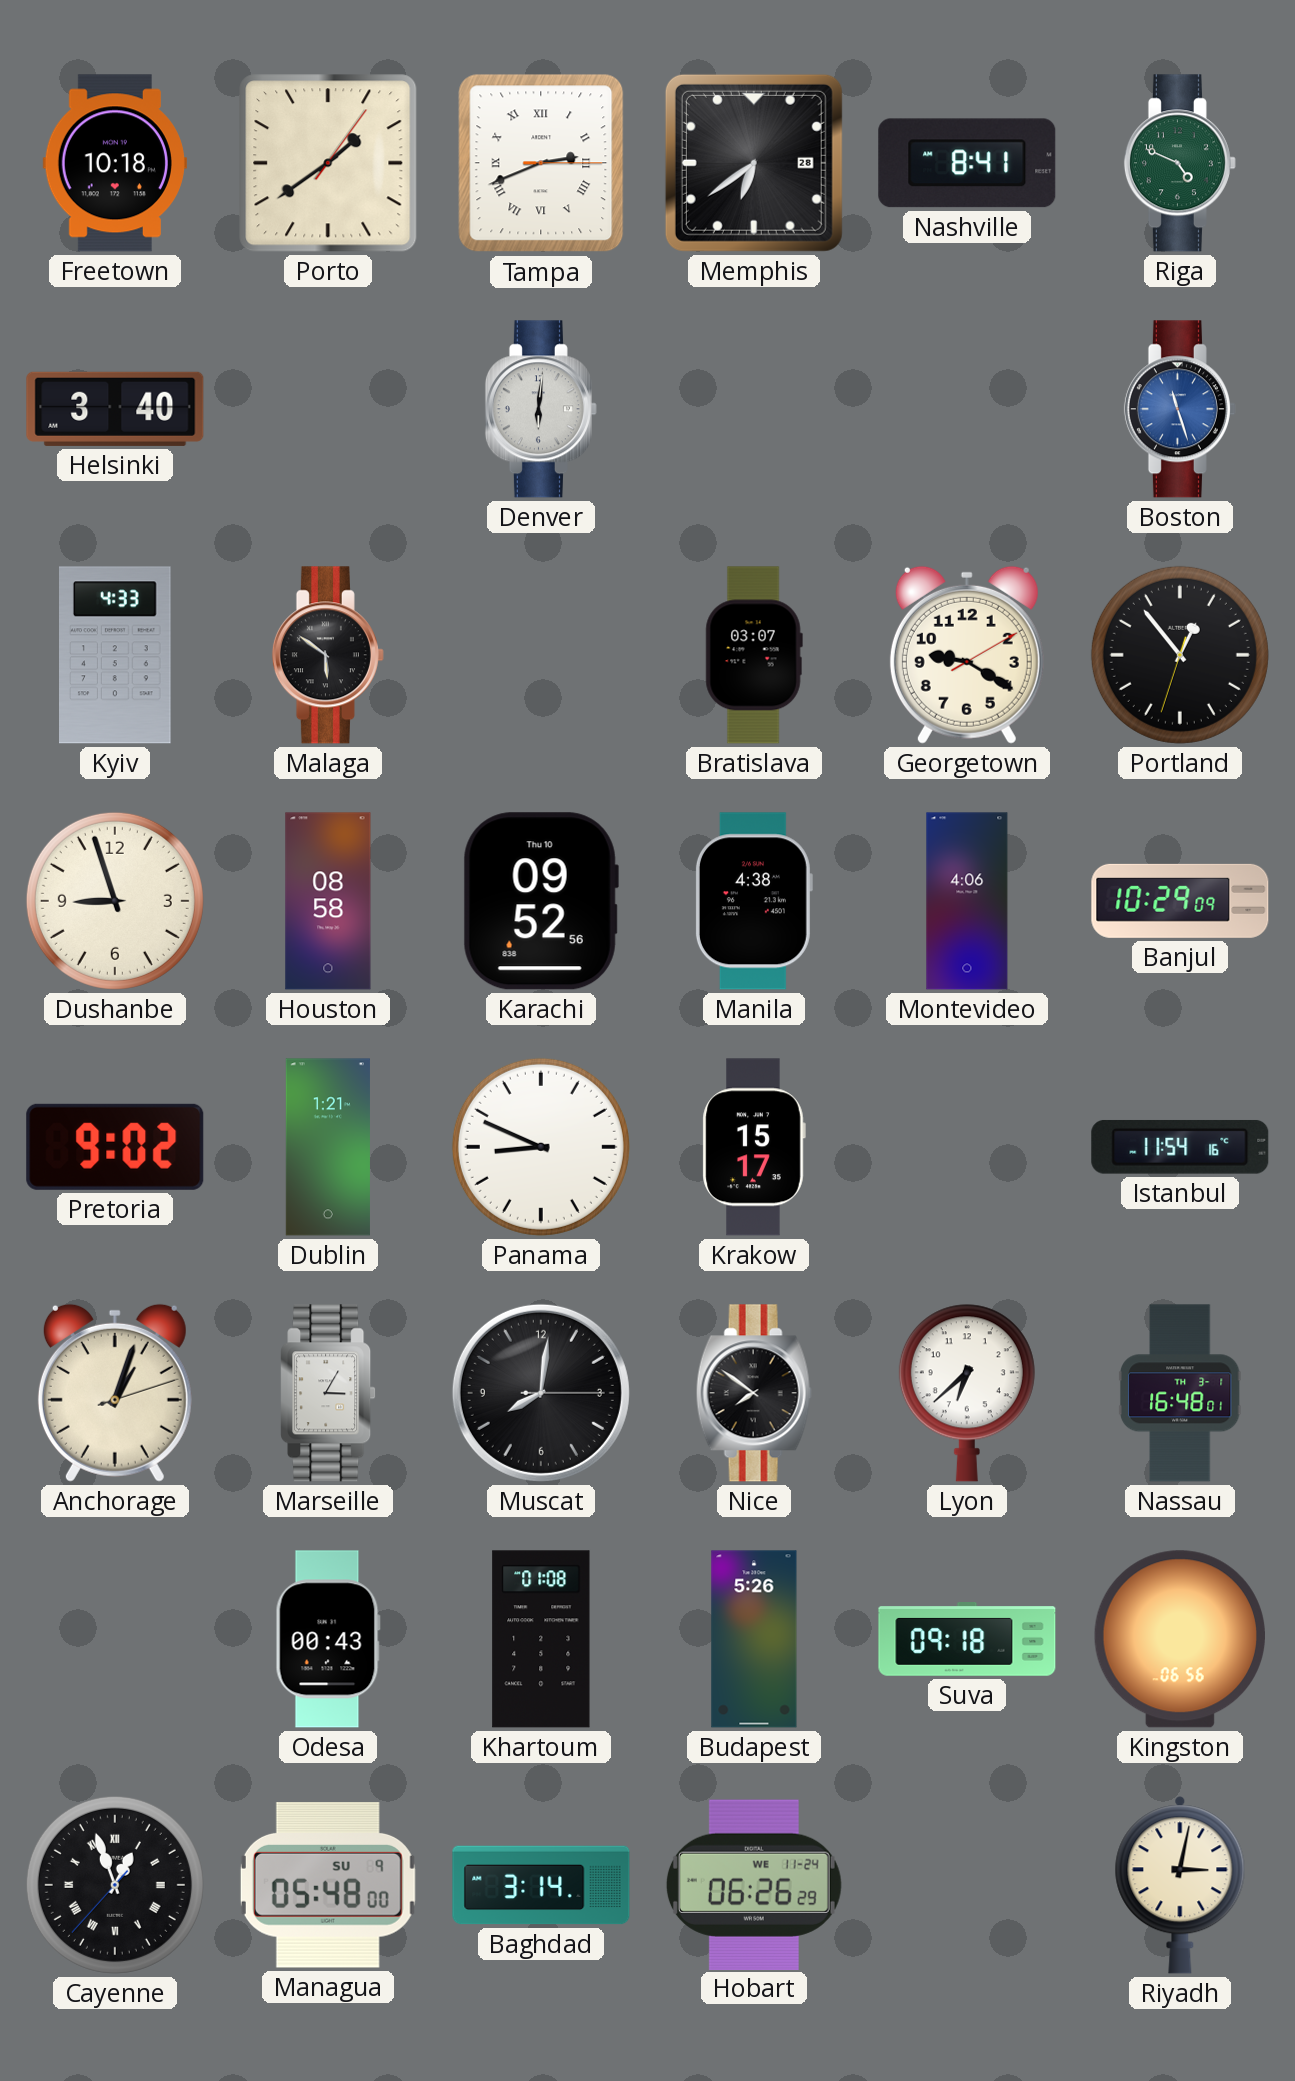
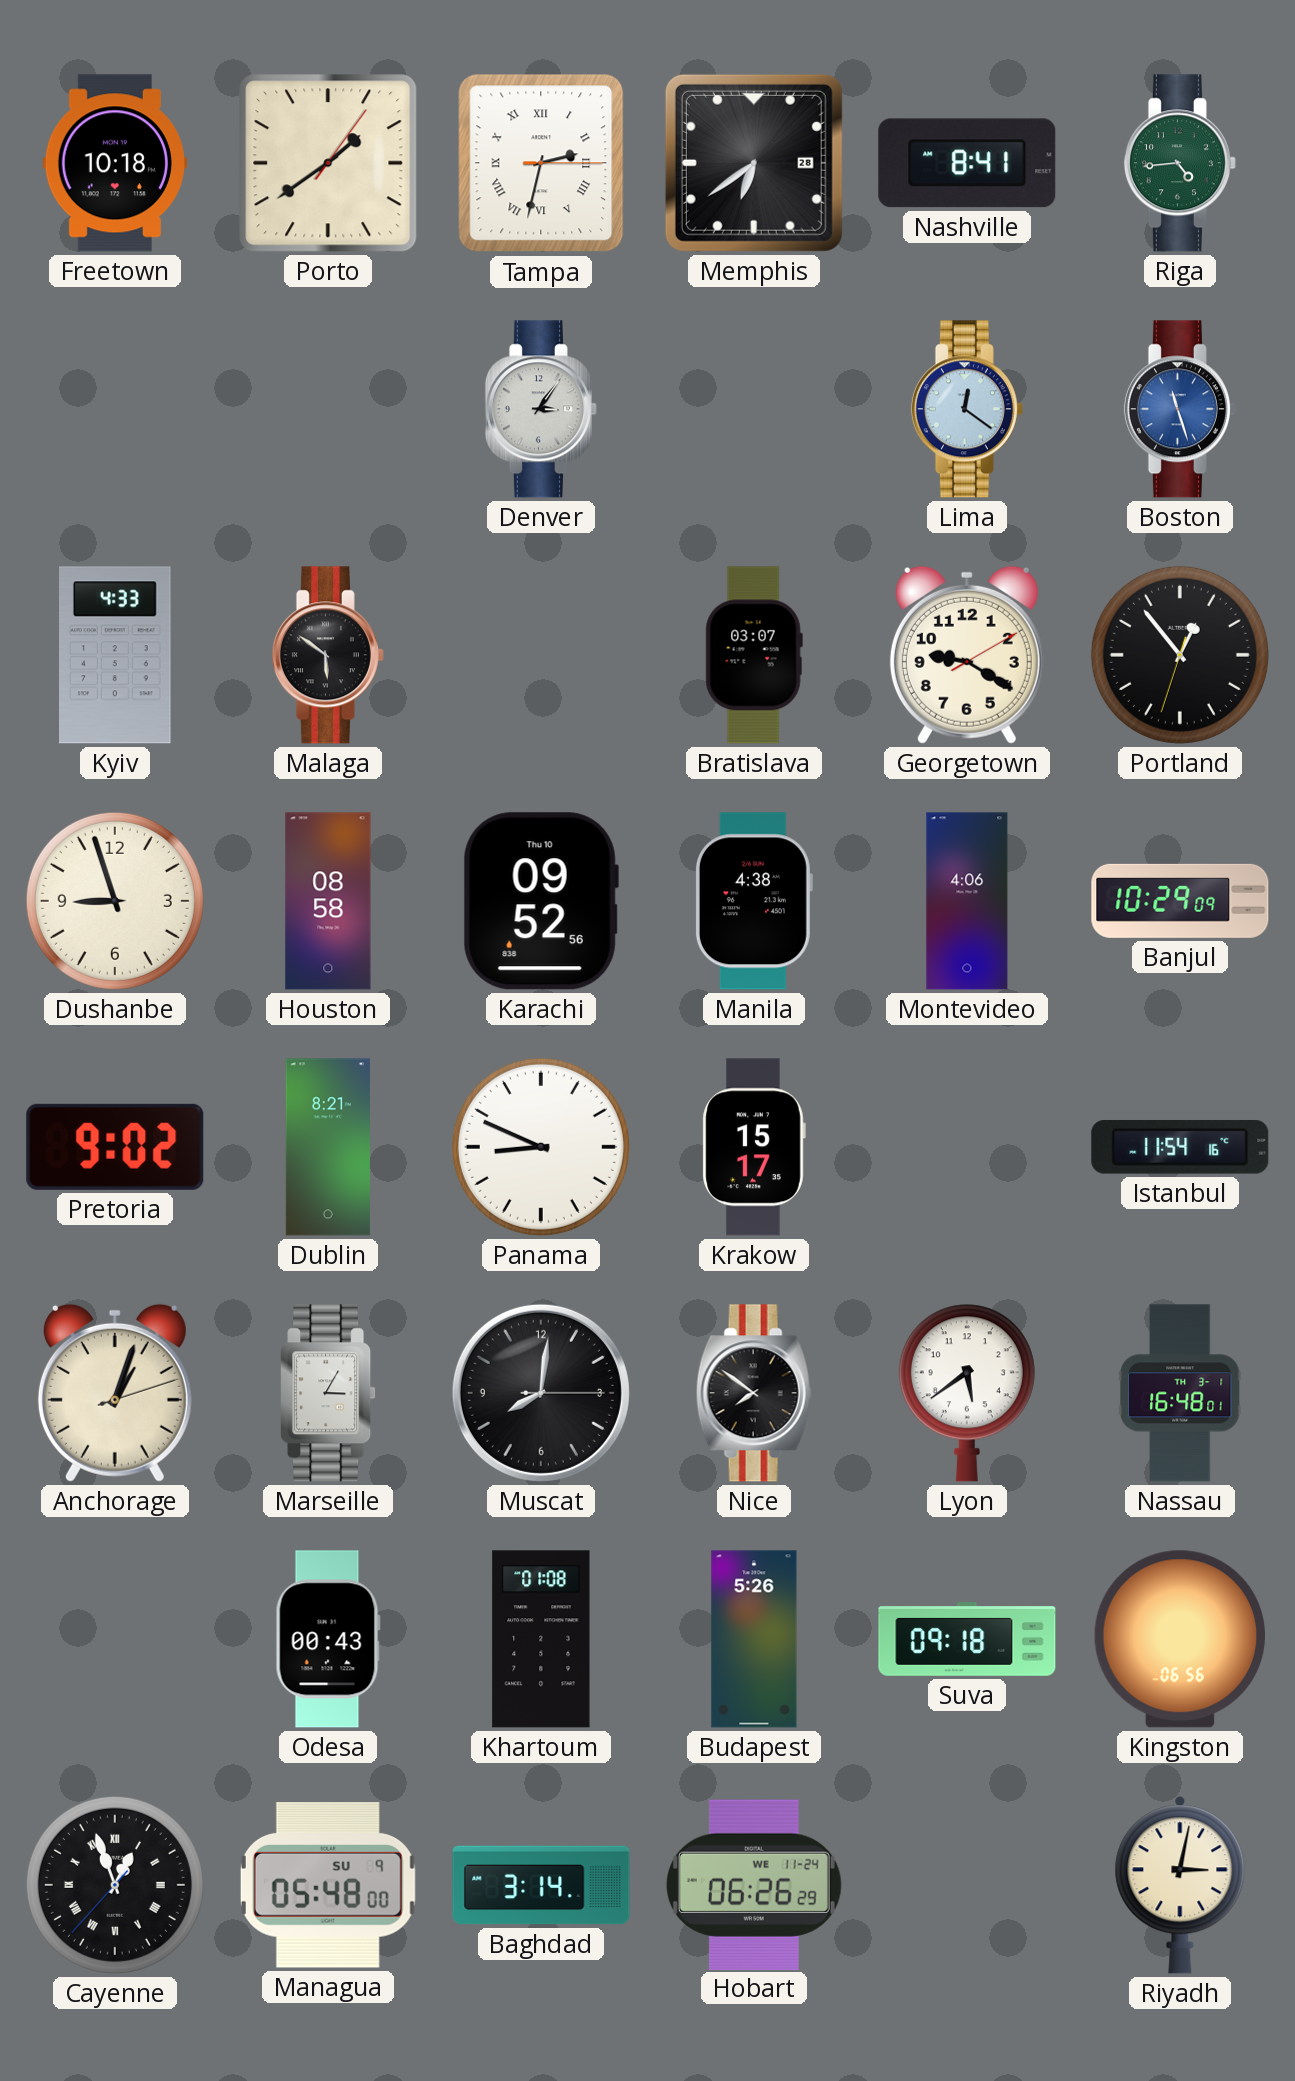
Tampa: 2:41 -> 2:32 (541, 163)
Riga: 4:49 -> 4:44 (1180, 163)
Helsinki: 3:40 -> none (115, 409)
Denver: 6:01 -> 3:06 (541, 409)
Lima: none -> 12:21 (967, 409)
Dublin: 1:21 -> 8:21 (328, 1147)
Lyon: 6:38 -> 5:39 (967, 1393)
